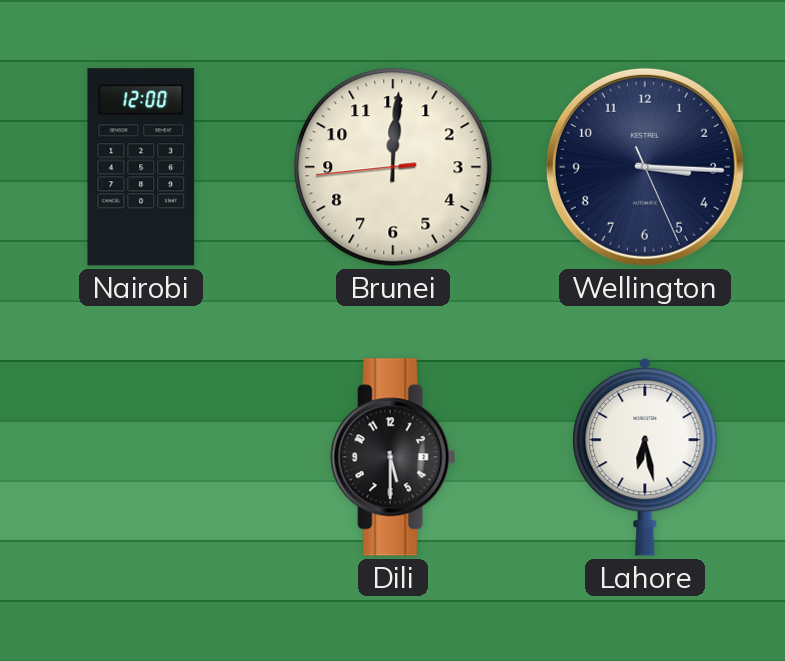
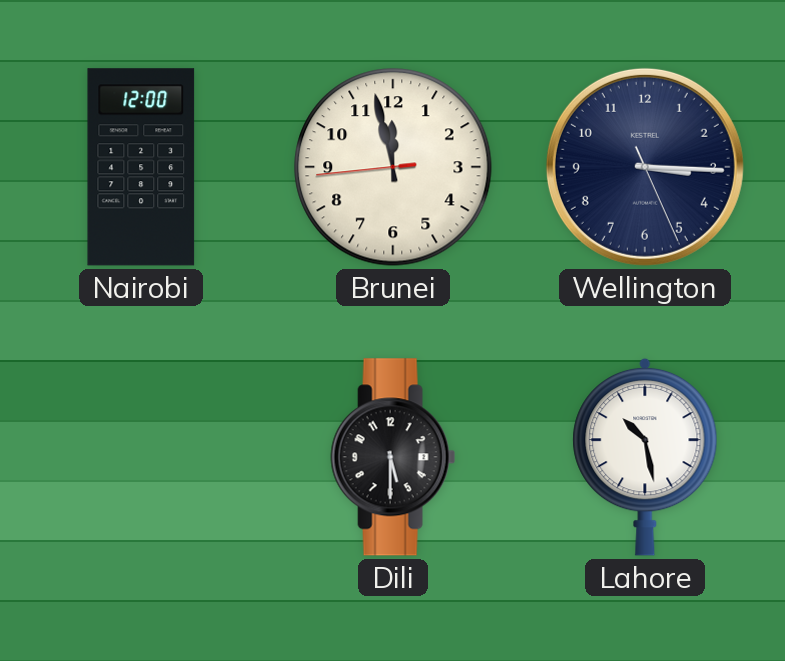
Brunei: 12:00 -> 11:57 (393, 167)
Lahore: 6:28 -> 10:28 (645, 457)
